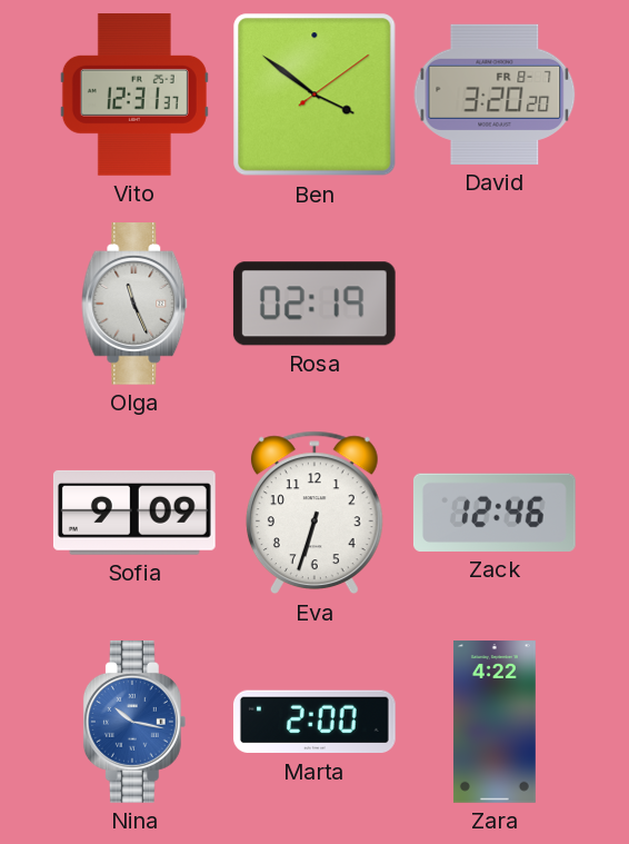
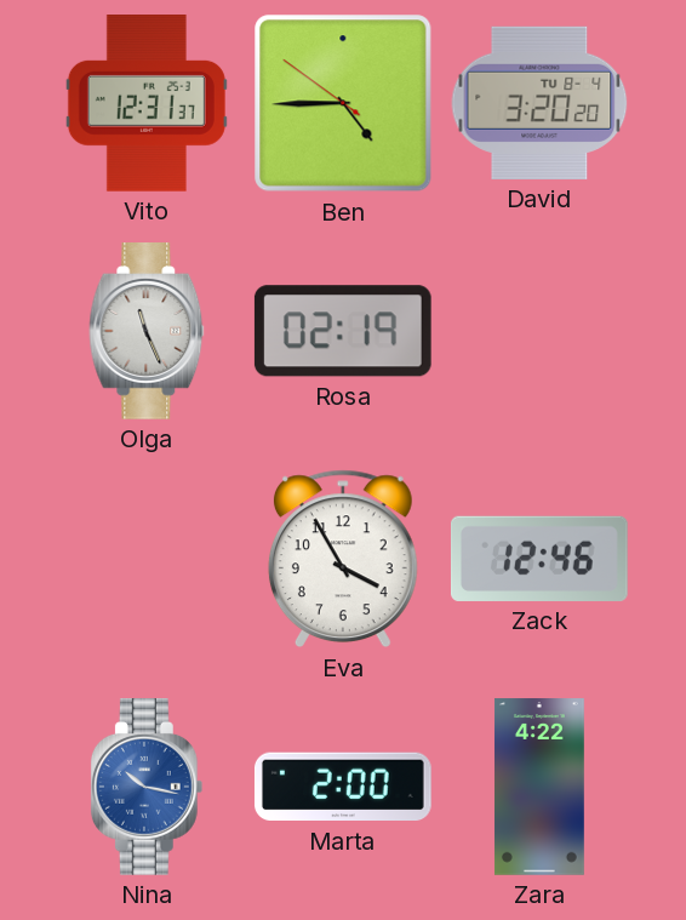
Ben: 3:51 -> 4:44 (343, 103)
David date: FR 8-7 -> TU 8-4 (539, 103)
Sofia: 9:09 -> none (134, 513)
Eva: 6:33 -> 3:55 (343, 559)
